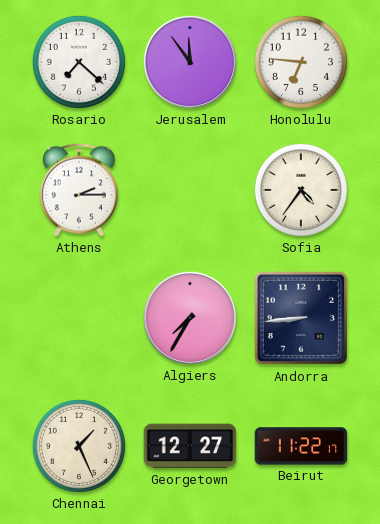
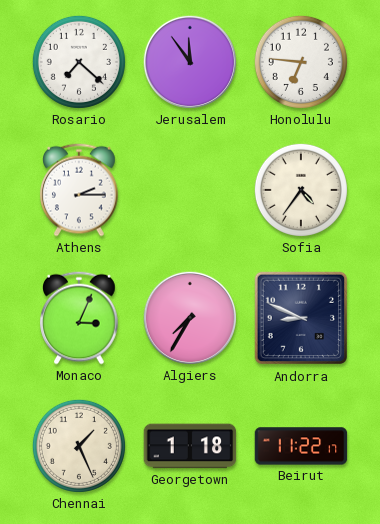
Monaco: none -> 3:04 (80, 318)
Andorra: 8:44 -> 8:49 (301, 318)
Georgetown: 12:27 -> 1:18 (190, 446)
